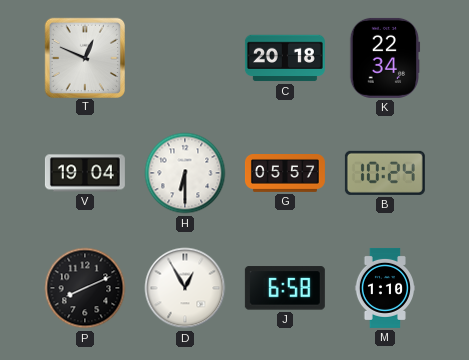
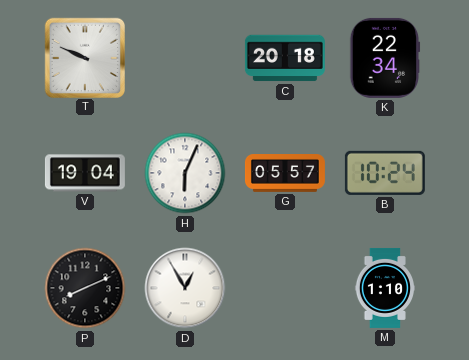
T: 12:49 -> 9:49 (84, 57)
H: 6:30 -> 6:04 (185, 173)
J: 6:58 -> none (285, 288)
